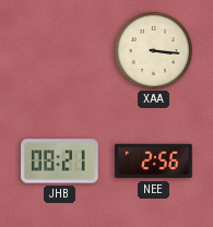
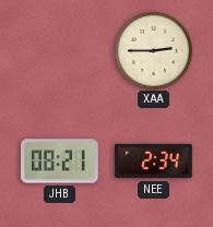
XAA: 3:16 -> 2:45 (153, 50)
NEE: 2:56 -> 2:34 (154, 162)
